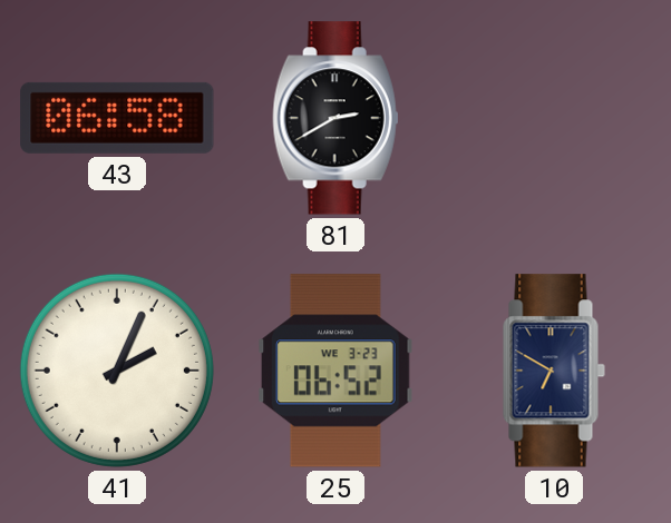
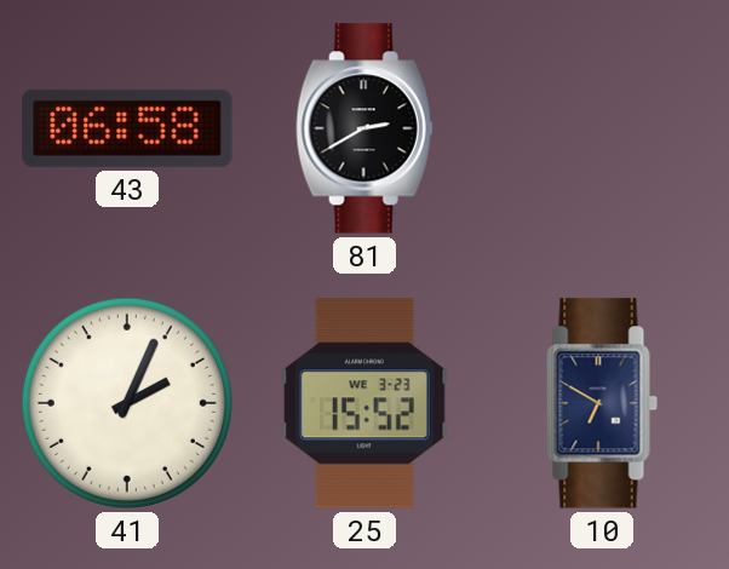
25: 06:52 -> 15:52 (364, 403)
